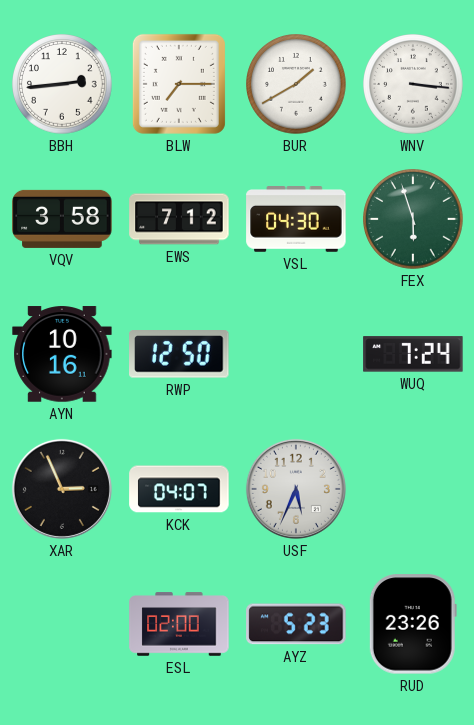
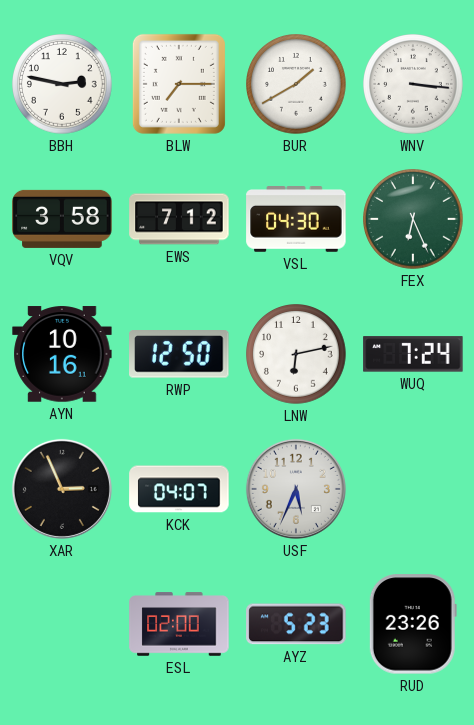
BBH: 2:44 -> 2:47 (63, 85)
FEX: 5:57 -> 6:26 (414, 220)
LNW: none -> 6:13 (297, 355)
